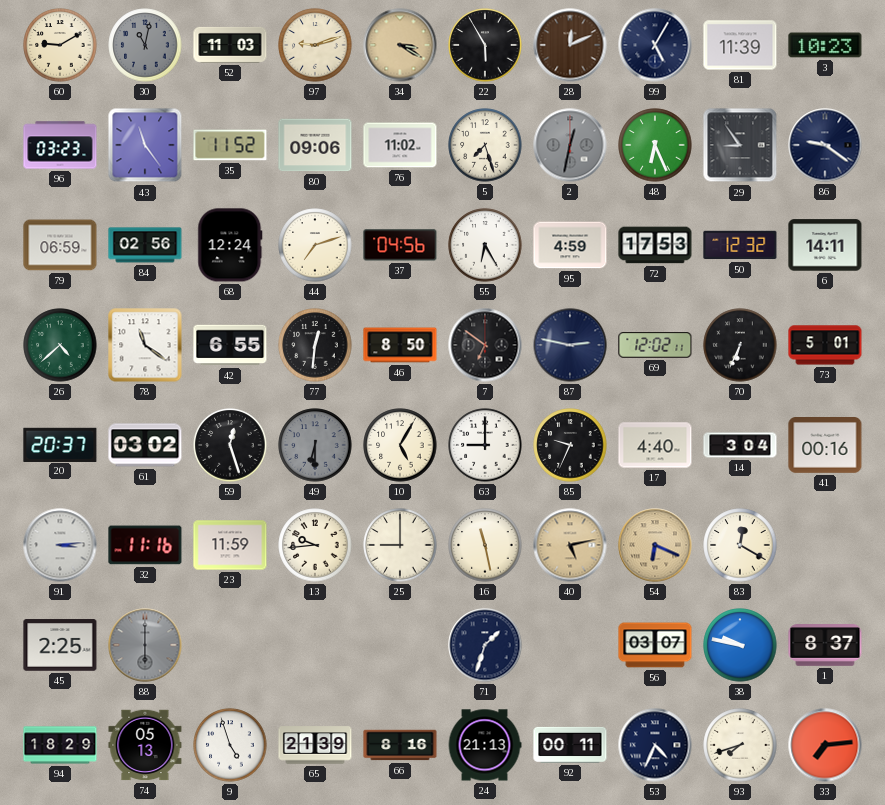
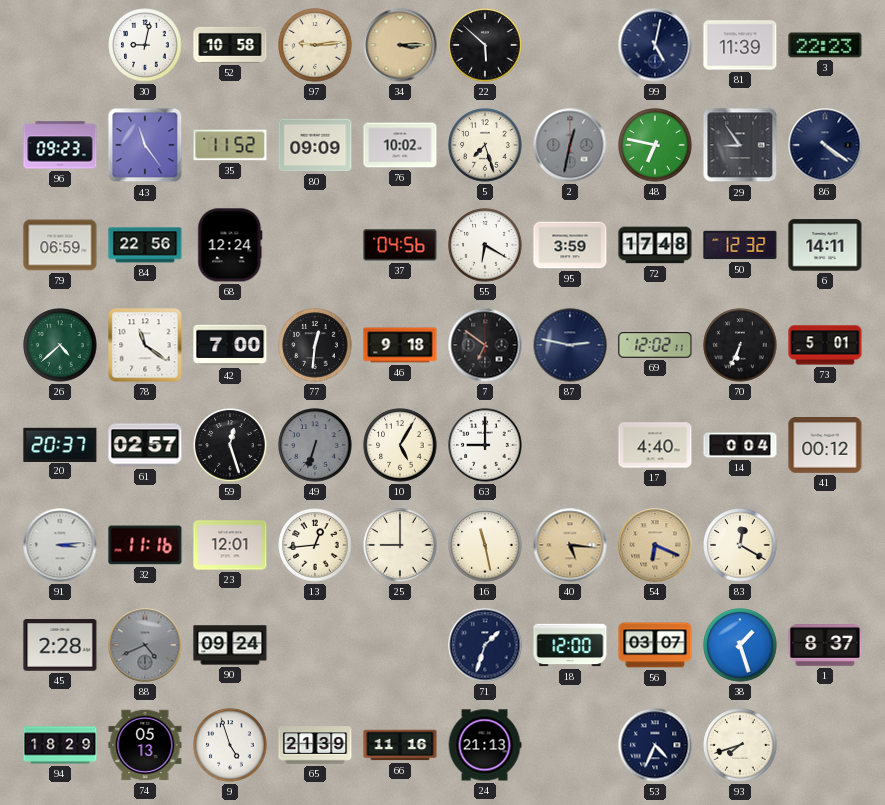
60: 9:10 -> none (60, 45)
30: 11:02 -> 9:02 (145, 45)
30 dial: grey -> white (145, 45)
52: 11:03 -> 10:58 (230, 45)
97: 9:12 -> 9:14 (315, 45)
34: 3:20 -> 3:15 (400, 45)
22: 5:55 -> 5:52 (485, 45)
28: 12:11 -> none (570, 45)
99: 5:05 -> 5:02 (655, 45)
3: 10:23 -> 22:23 (825, 45)
96: 03:23 -> 09:23 (60, 145)
80: 09:06 -> 09:09 (315, 145)
76: 11:02 -> 10:02 (400, 145)
48: 6:26 -> 6:47 (655, 145)
86: 9:21 -> 4:21 (825, 145)
84: 02:56 -> 22:56 (145, 245)
44: 7:12 -> none (315, 245)
55: 6:25 -> 6:20 (485, 245)
95: 4:59 -> 3:59 (570, 245)
72: 17:53 -> 17:48 (655, 245)
42: 6:55 -> 7:00 (230, 345)
46: 8:50 -> 9:18 (400, 345)
61: 03:02 -> 02:57 (145, 445)
49: 6:30 -> 6:33 (315, 445)
85: 9:34 -> none (570, 445)
14: 3:04 -> 0:04 (740, 445)
41: 00:16 -> 00:12 (825, 446)
23: 11:59 -> 12:01 (230, 545)
13: 9:44 -> 12:44 (315, 545)
40: 5:13 -> 5:16 (570, 545)
45: 2:25 -> 2:28 (60, 645)
88: 6:00 -> 4:41 (145, 645)
90: none -> 09:24 (230, 645)
18: none -> 12:00 (570, 645)
38: 9:47 -> 1:27 (740, 645)
66: 8:16 -> 11:16 (400, 745)
92: 00:11 -> none (570, 745)
33: 7:14 -> none (825, 745)
